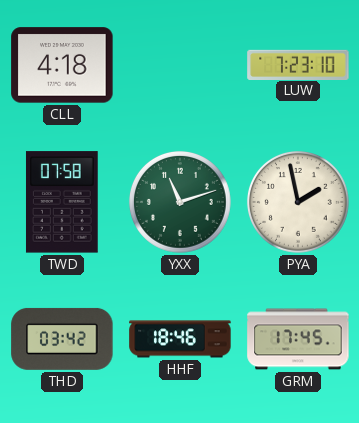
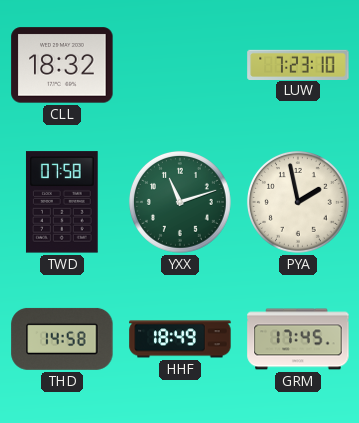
CLL: 4:18 -> 18:32 (62, 65)
THD: 03:42 -> 14:58 (62, 339)
HHF: 18:46 -> 18:49 (180, 339)
